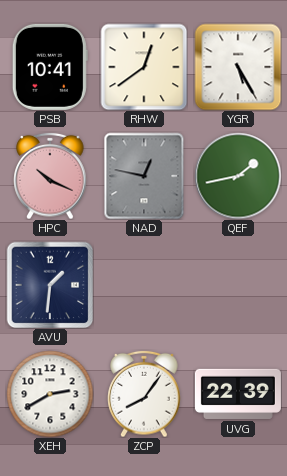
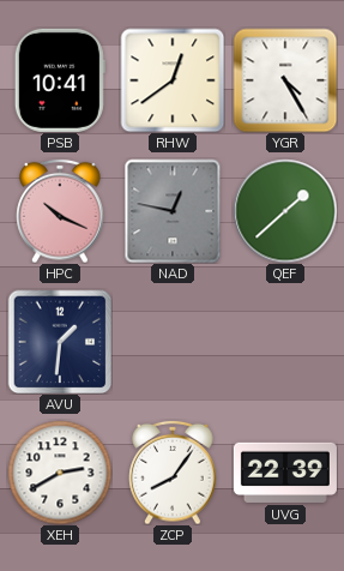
YGR: 5:25 -> 4:25 (285, 80)
QEF: 1:43 -> 1:38 (285, 211)
